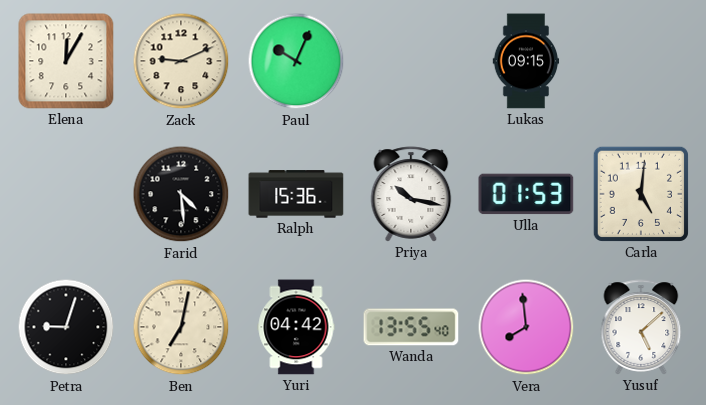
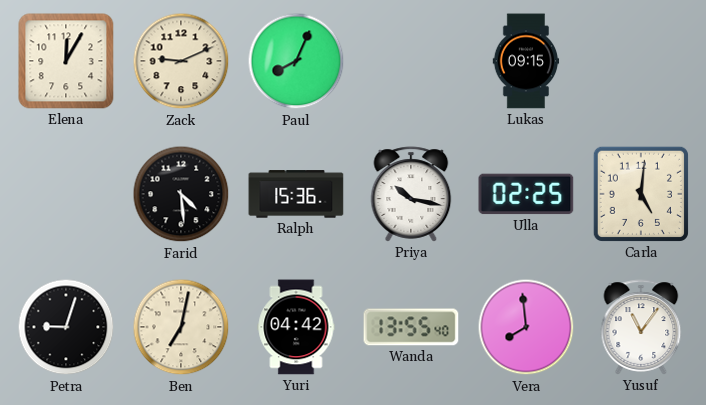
Paul: 10:04 -> 8:04 (296, 61)
Ulla: 01:53 -> 02:25 (526, 194)
Yusuf: 5:08 -> 11:06 (641, 327)
